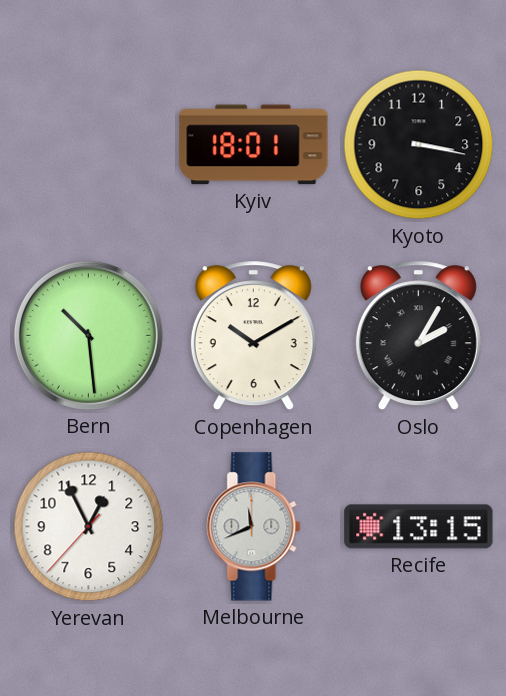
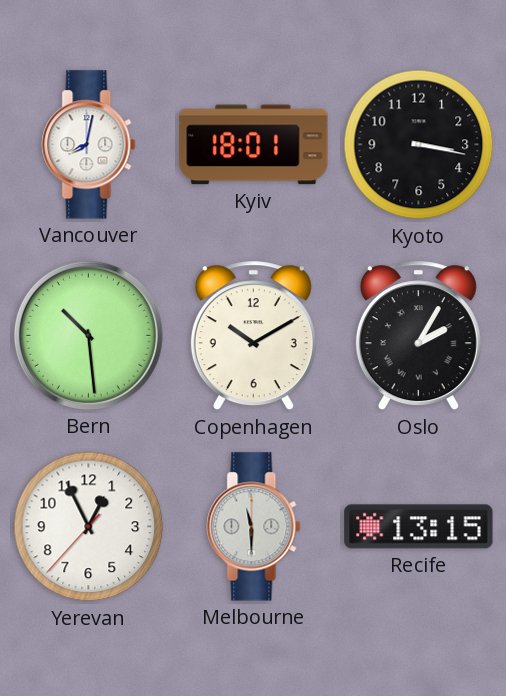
Vancouver: none -> 8:02 (89, 145)
Melbourne: 11:41 -> 11:30 (254, 527)
